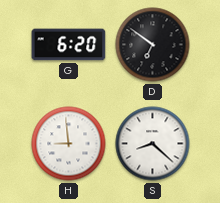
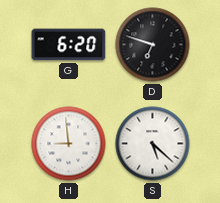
D: 6:51 -> 6:48 (153, 45)
S: 8:22 -> 5:22 (153, 144)
